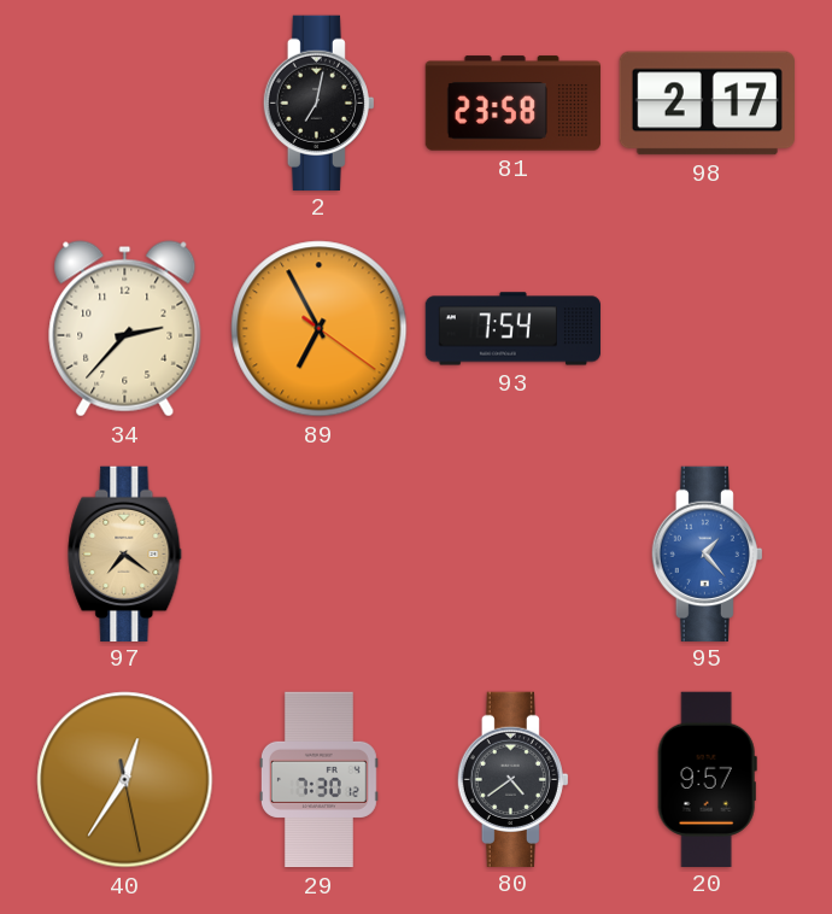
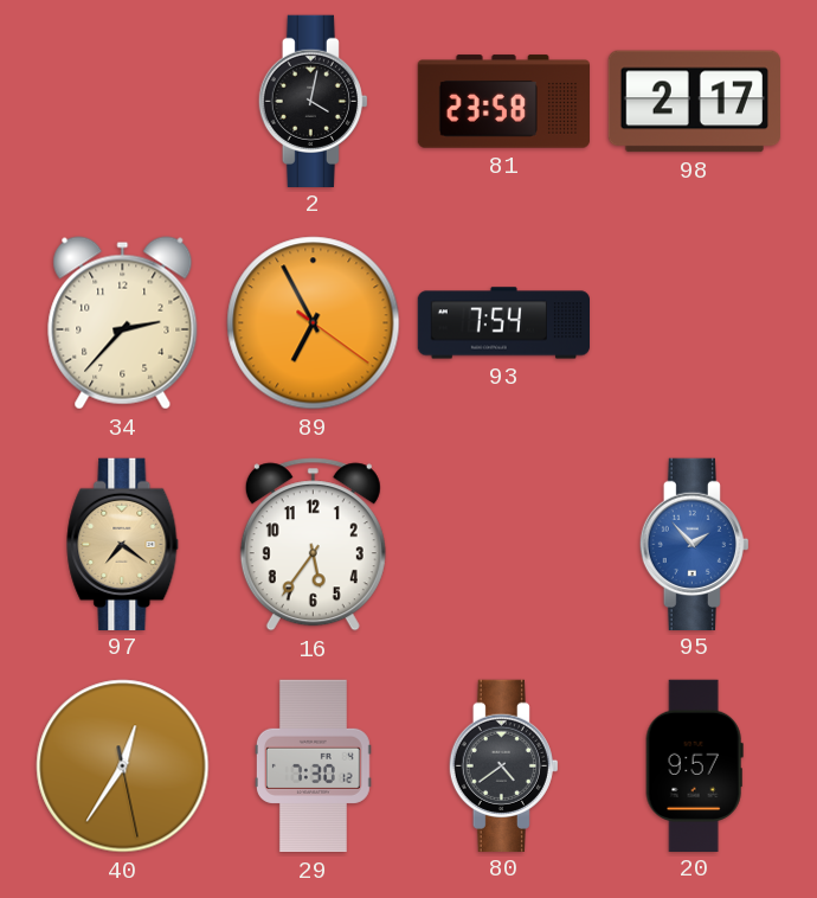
2: 7:02 -> 4:02 (313, 101)
16: none -> 5:36 (313, 545)
95: 1:23 -> 1:53 (694, 544)
